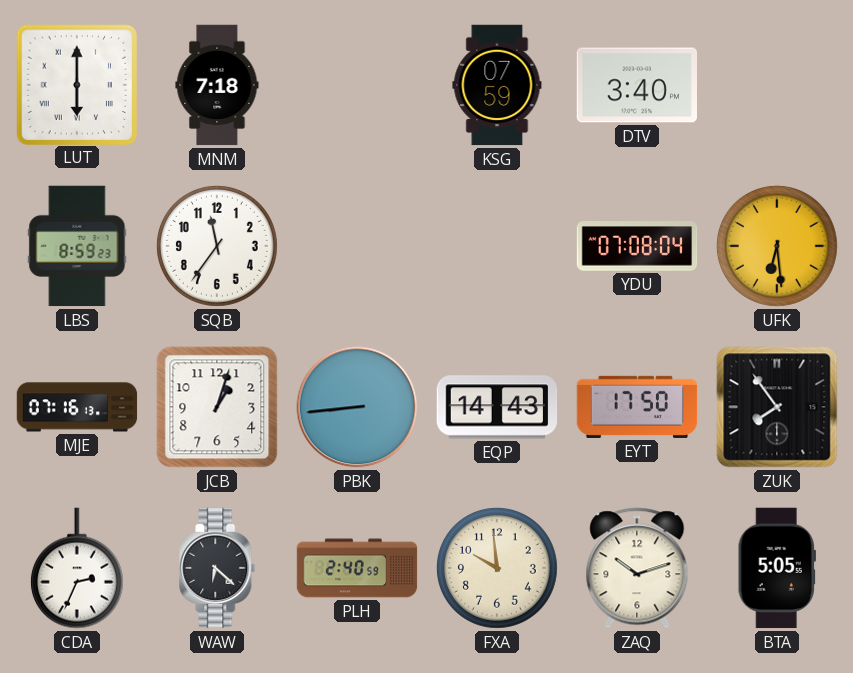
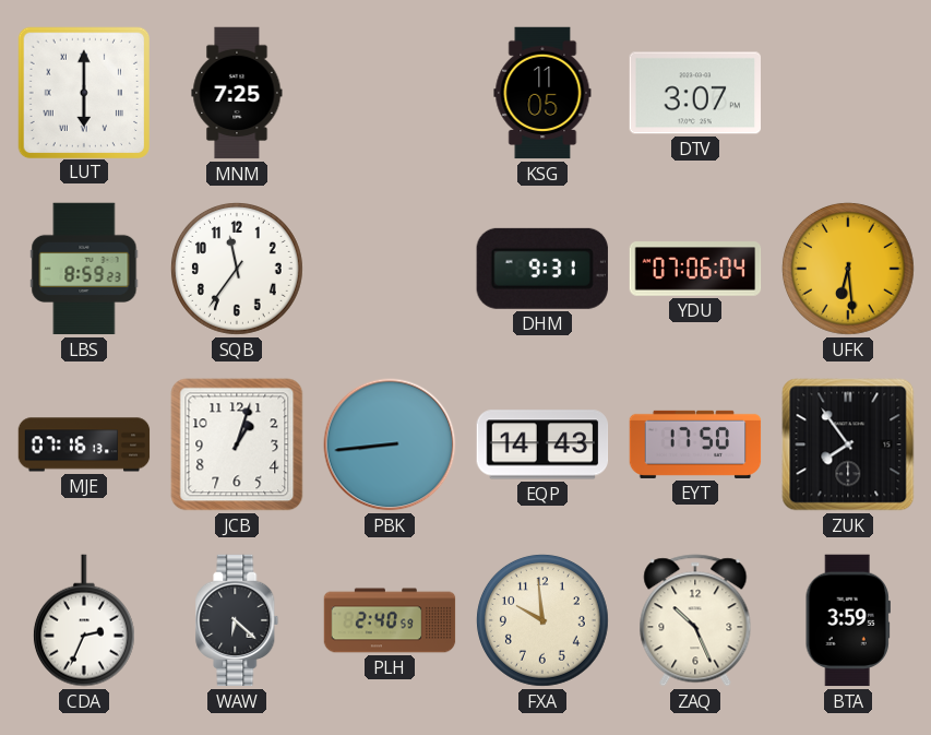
MNM: 7:18 -> 7:25 (237, 93)
KSG: 07:59 -> 11:05 (542, 93)
DTV: 3:40 -> 3:07 (694, 93)
DHM: none -> 9:31 (542, 269)
YDU: 07:08 -> 07:06 (695, 269)
ZAQ: 10:12 -> 10:26 (695, 620)
BTA: 5:05 -> 3:59 (848, 620)
